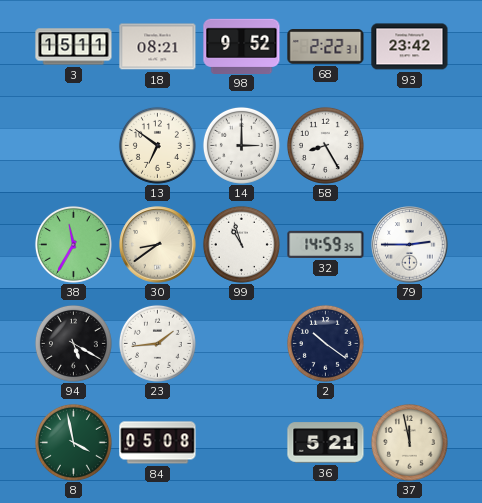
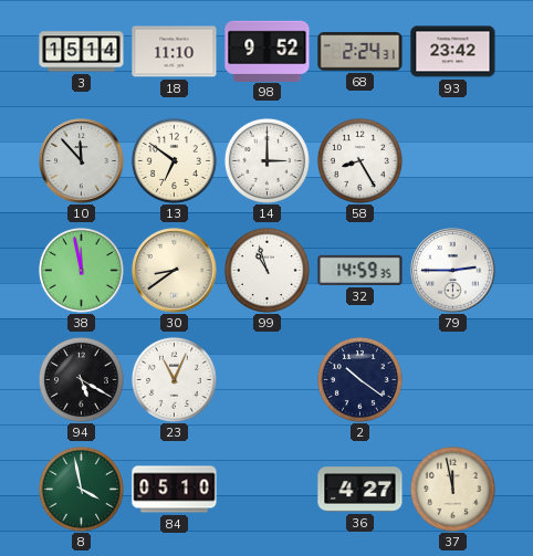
3: 15:11 -> 15:14 (82, 52)
18: 08:21 -> 11:10 (175, 52)
68: 2:22 -> 2:24 (360, 52)
10: none -> 11:53 (82, 161)
38: 11:35 -> 11:58 (81, 270)
23: 1:44 -> 11:04 (174, 379)
84: 05:08 -> 05:10 (175, 490)
36: 5:21 -> 4:27 (360, 490)
